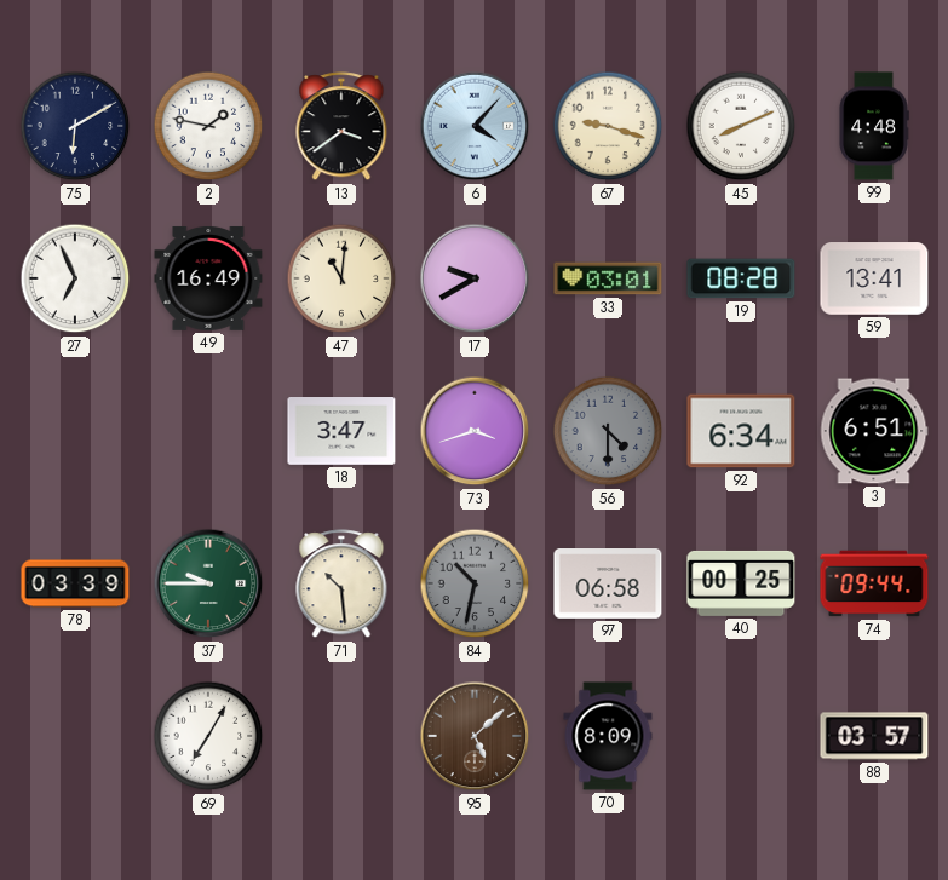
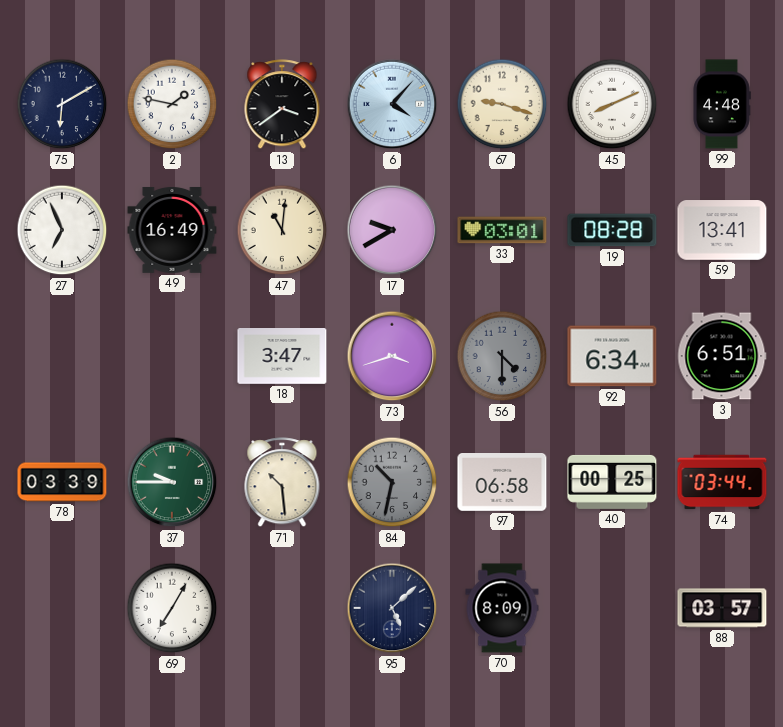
74: 09:44 -> 03:44 (722, 482)
95 dial: brown -> navy (392, 608)
